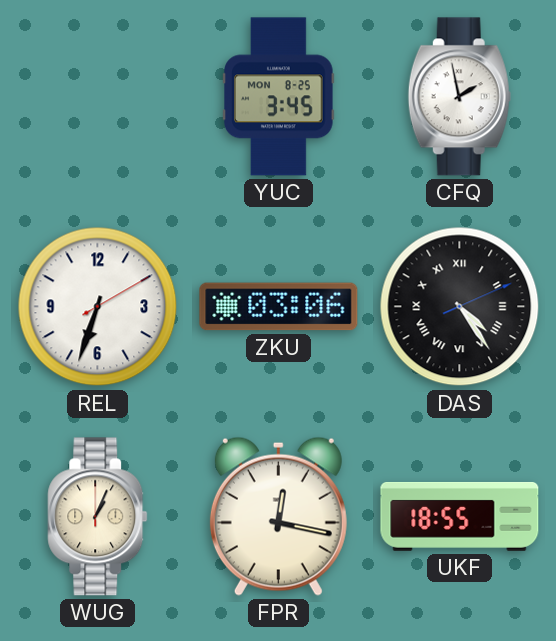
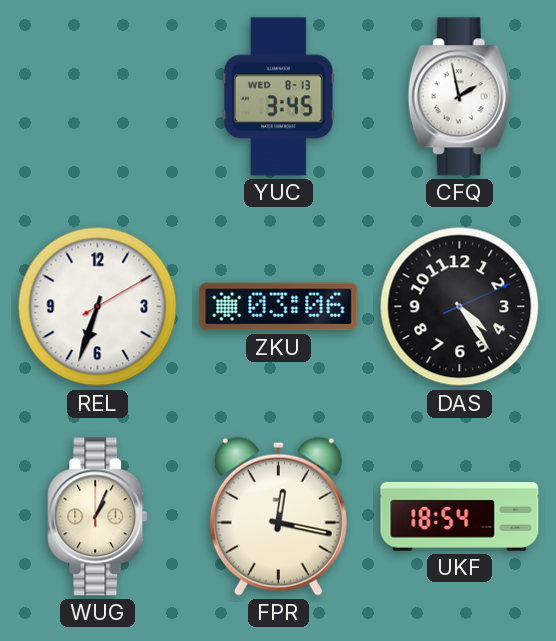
YUC date: MON 8-25 -> WED 8-13 (279, 97)
DAS numerals: Roman -> Arabic (460, 307)
UKF: 18:55 -> 18:54 (460, 516)
